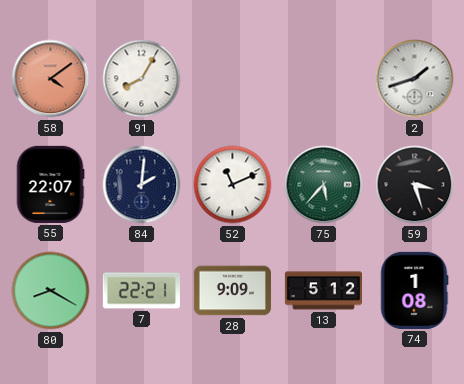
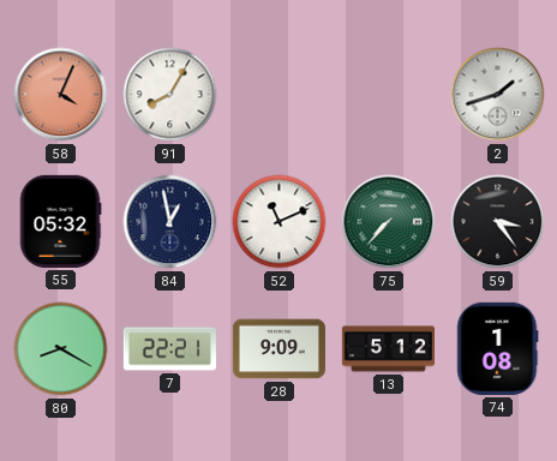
58: 4:09 -> 4:04 (61, 95)
55: 22:07 -> 05:32 (60, 221)
84: 2:01 -> 12:58 (170, 222)
75: 5:37 -> 7:37 (389, 222)
59: 3:27 -> 3:24 (498, 222)
